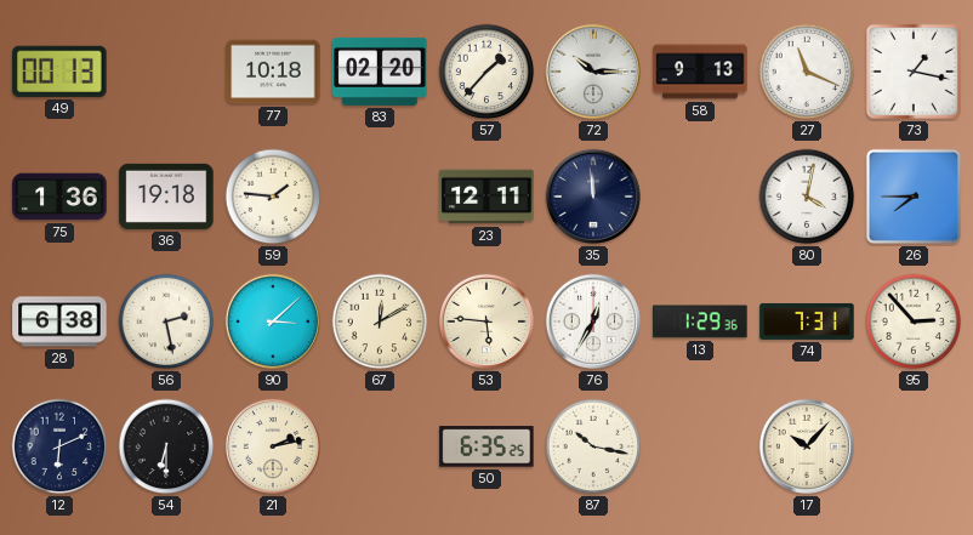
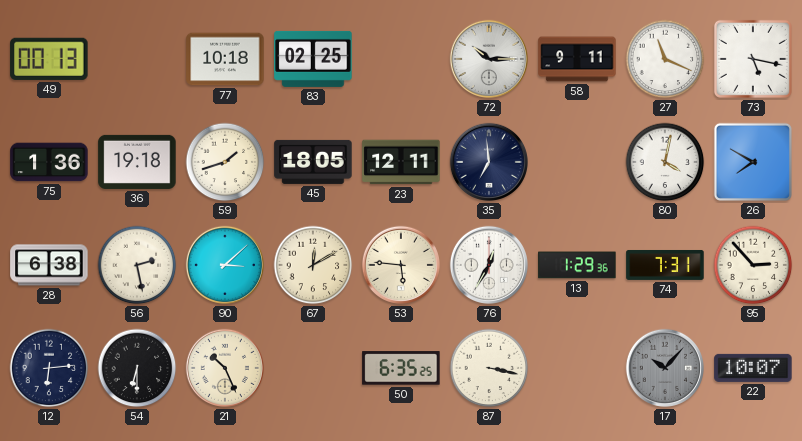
83: 02:20 -> 02:25 (313, 59)
57: 1:37 -> none (486, 72)
58: 9:13 -> 9:11 (577, 59)
73: 1:17 -> 5:17 (753, 59)
59: 1:46 -> 1:42 (225, 162)
45: none -> 18:05 (313, 162)
35: 11:59 -> 6:59 (489, 162)
26: 7:45 -> 7:50 (753, 162)
12: 6:11 -> 6:14 (49, 368)
21: 2:13 -> 10:26 (225, 368)
87: 10:17 -> 3:17 (489, 368)
17 dial: cream -> grey (665, 368)
22: none -> 10:07 (753, 368)
